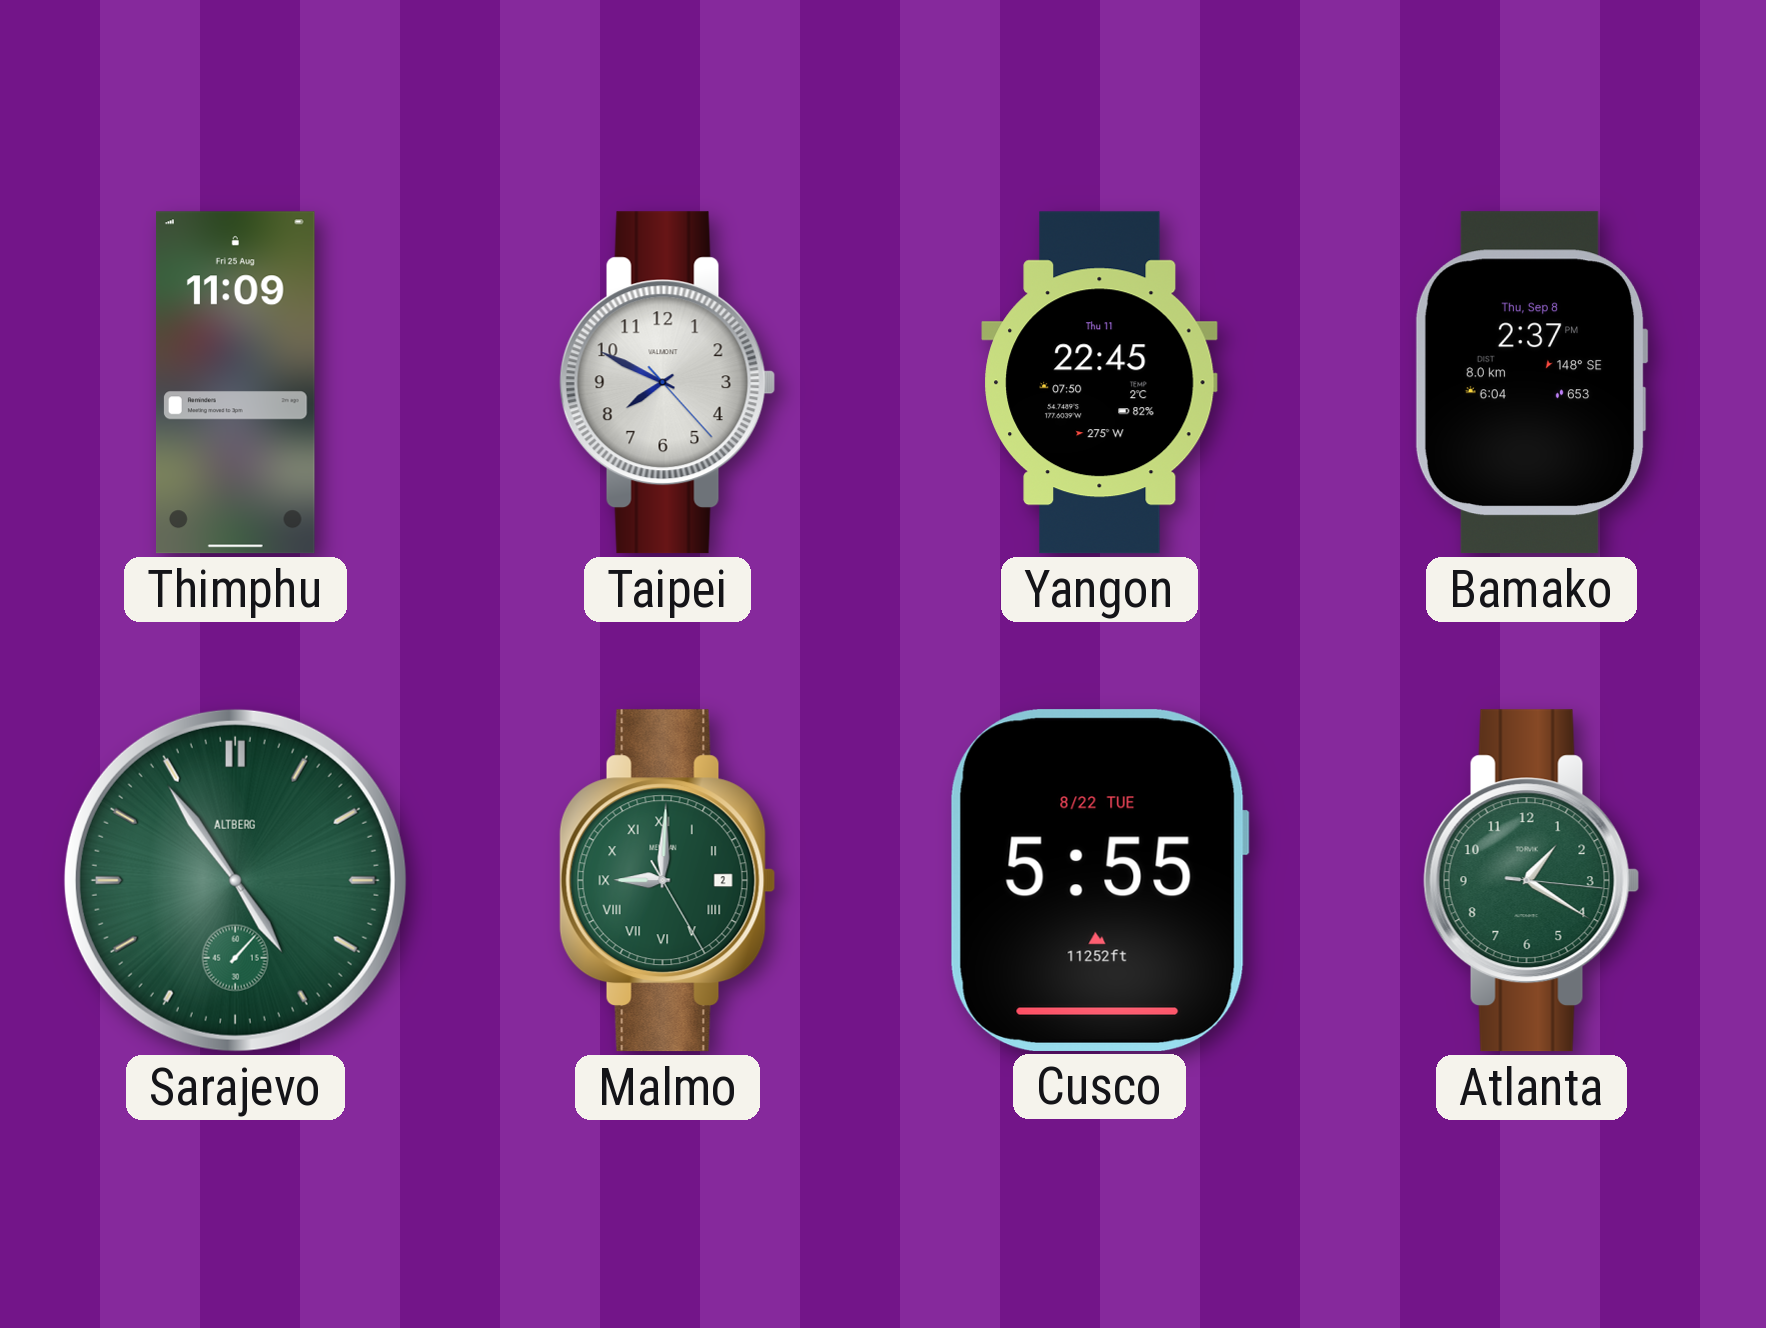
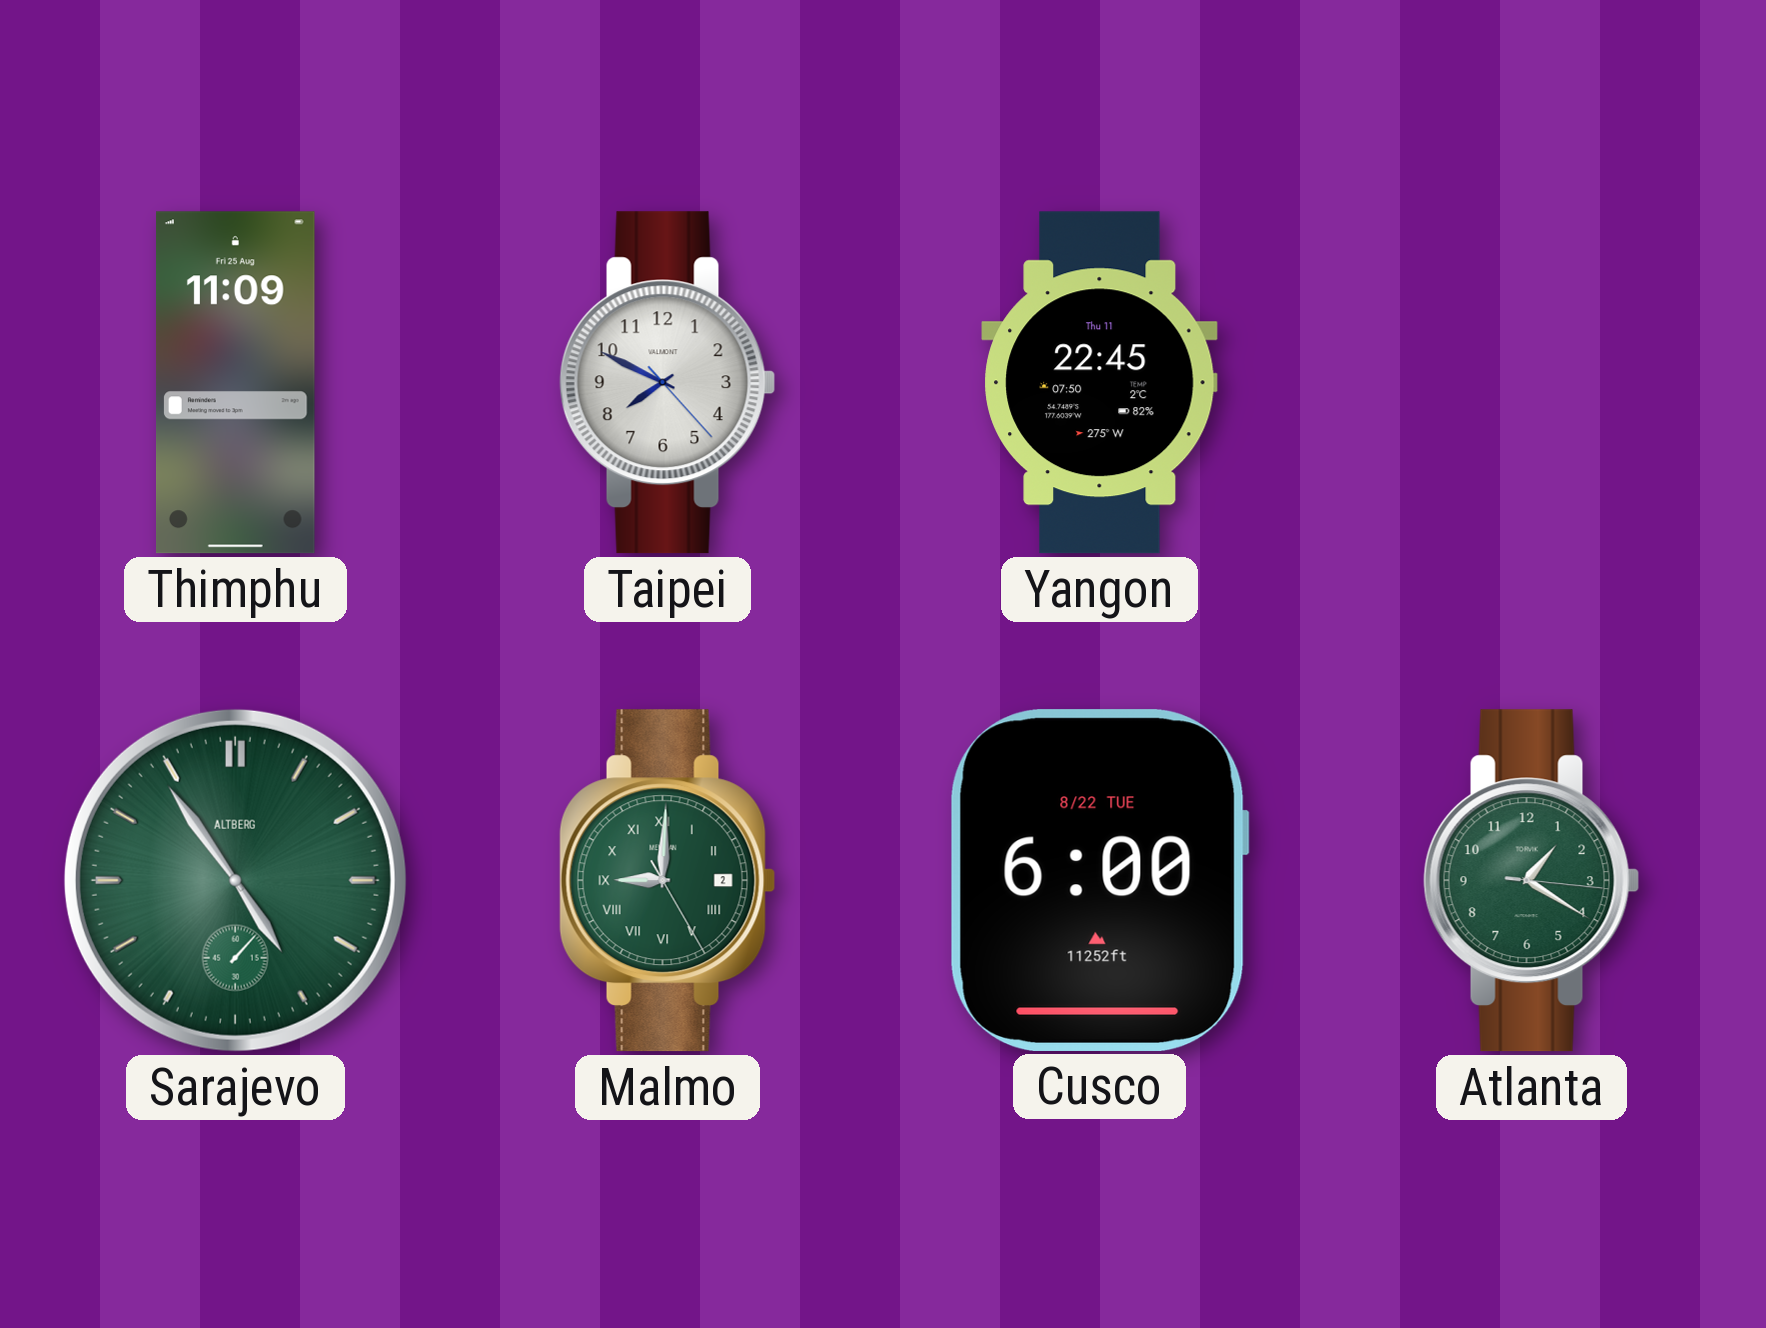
Bamako: 2:37 -> none (1531, 383)
Cusco: 5:55 -> 6:00 (1099, 880)
